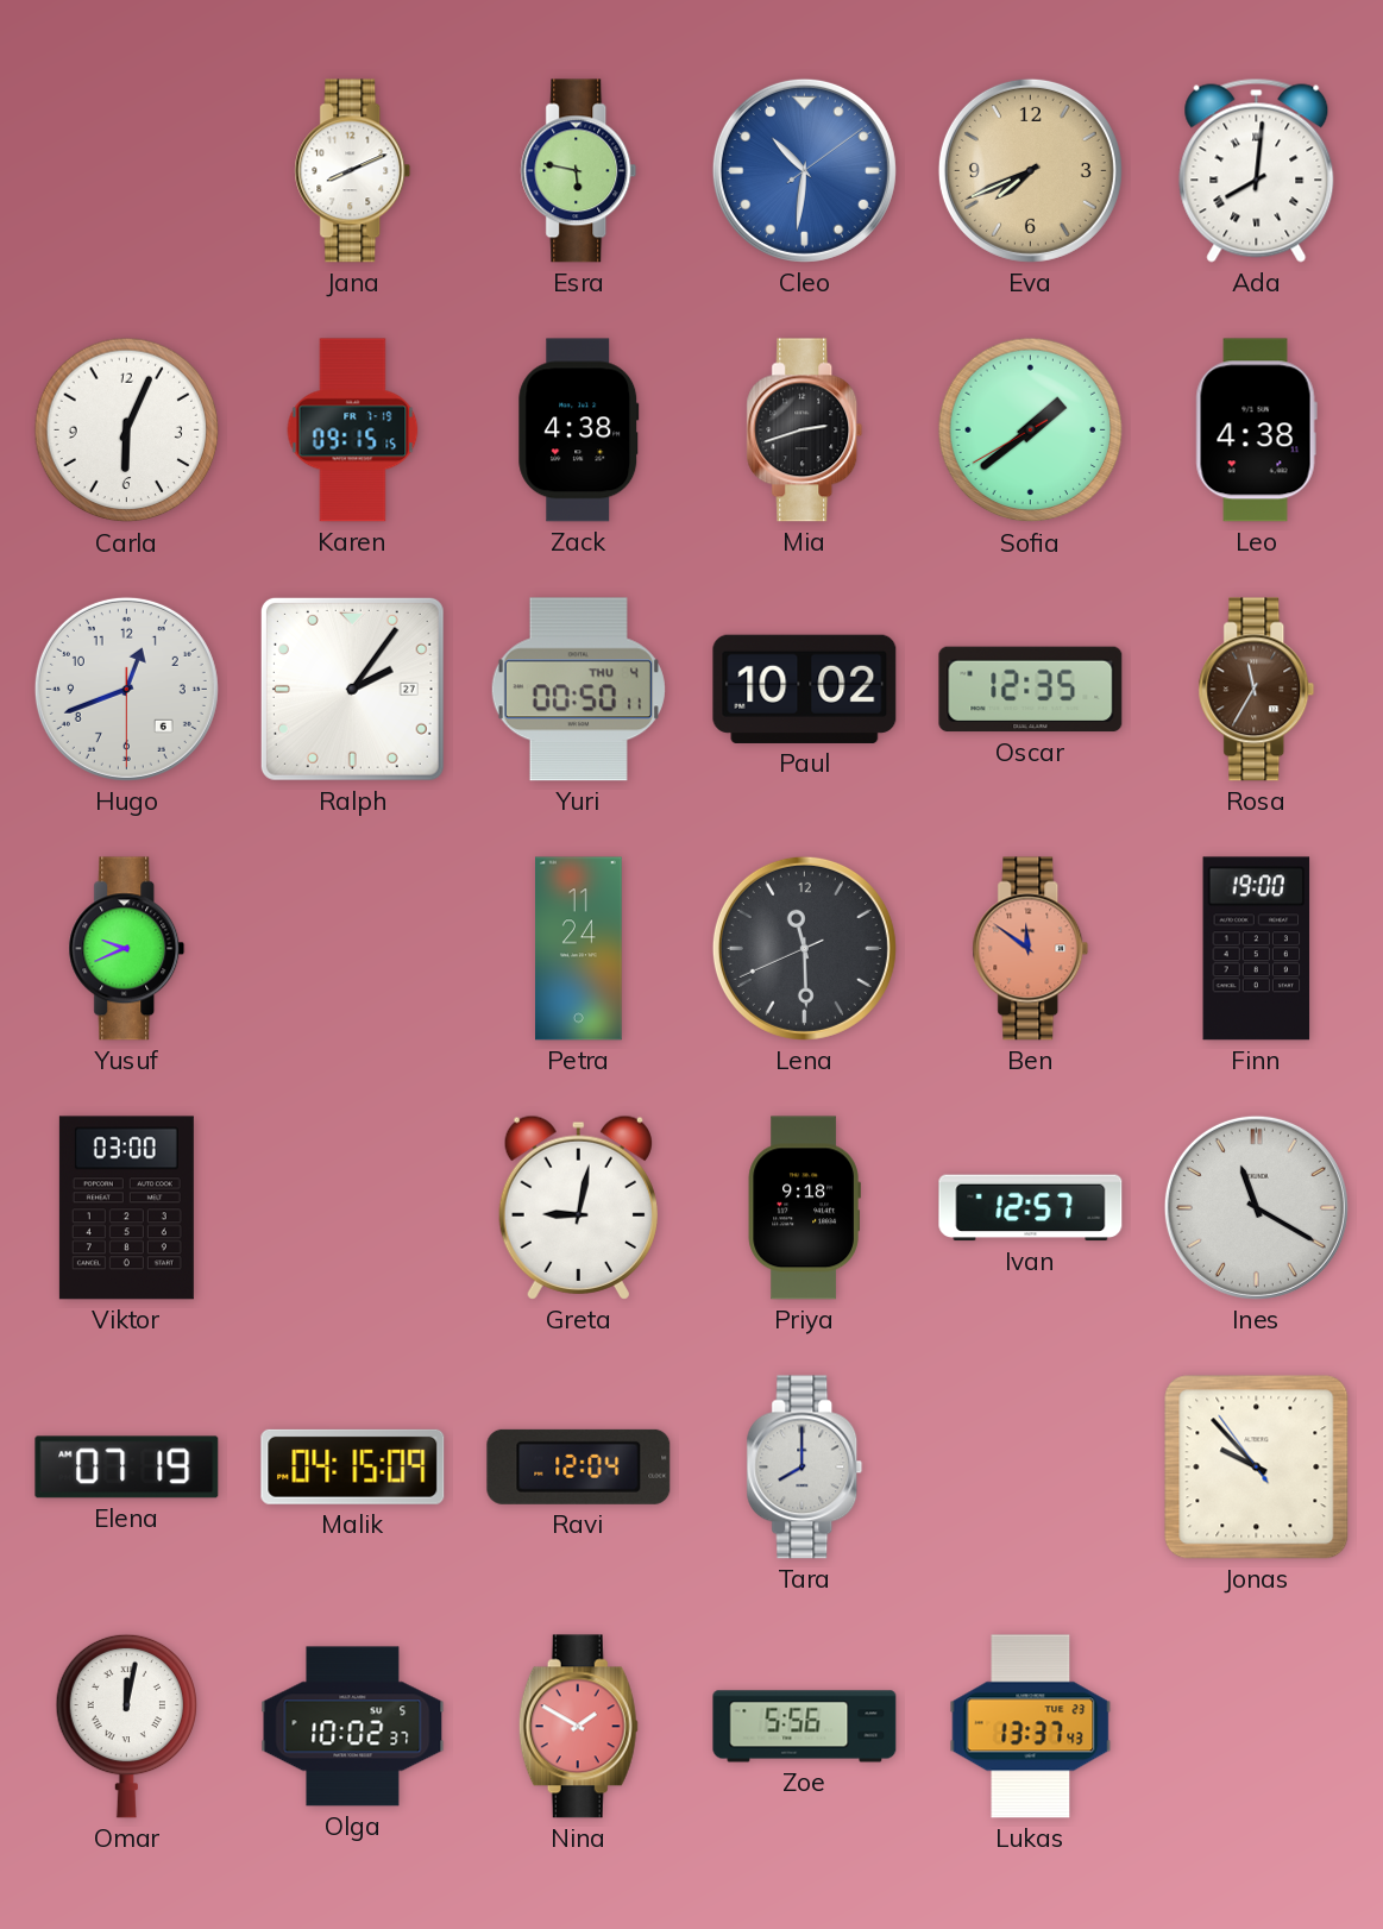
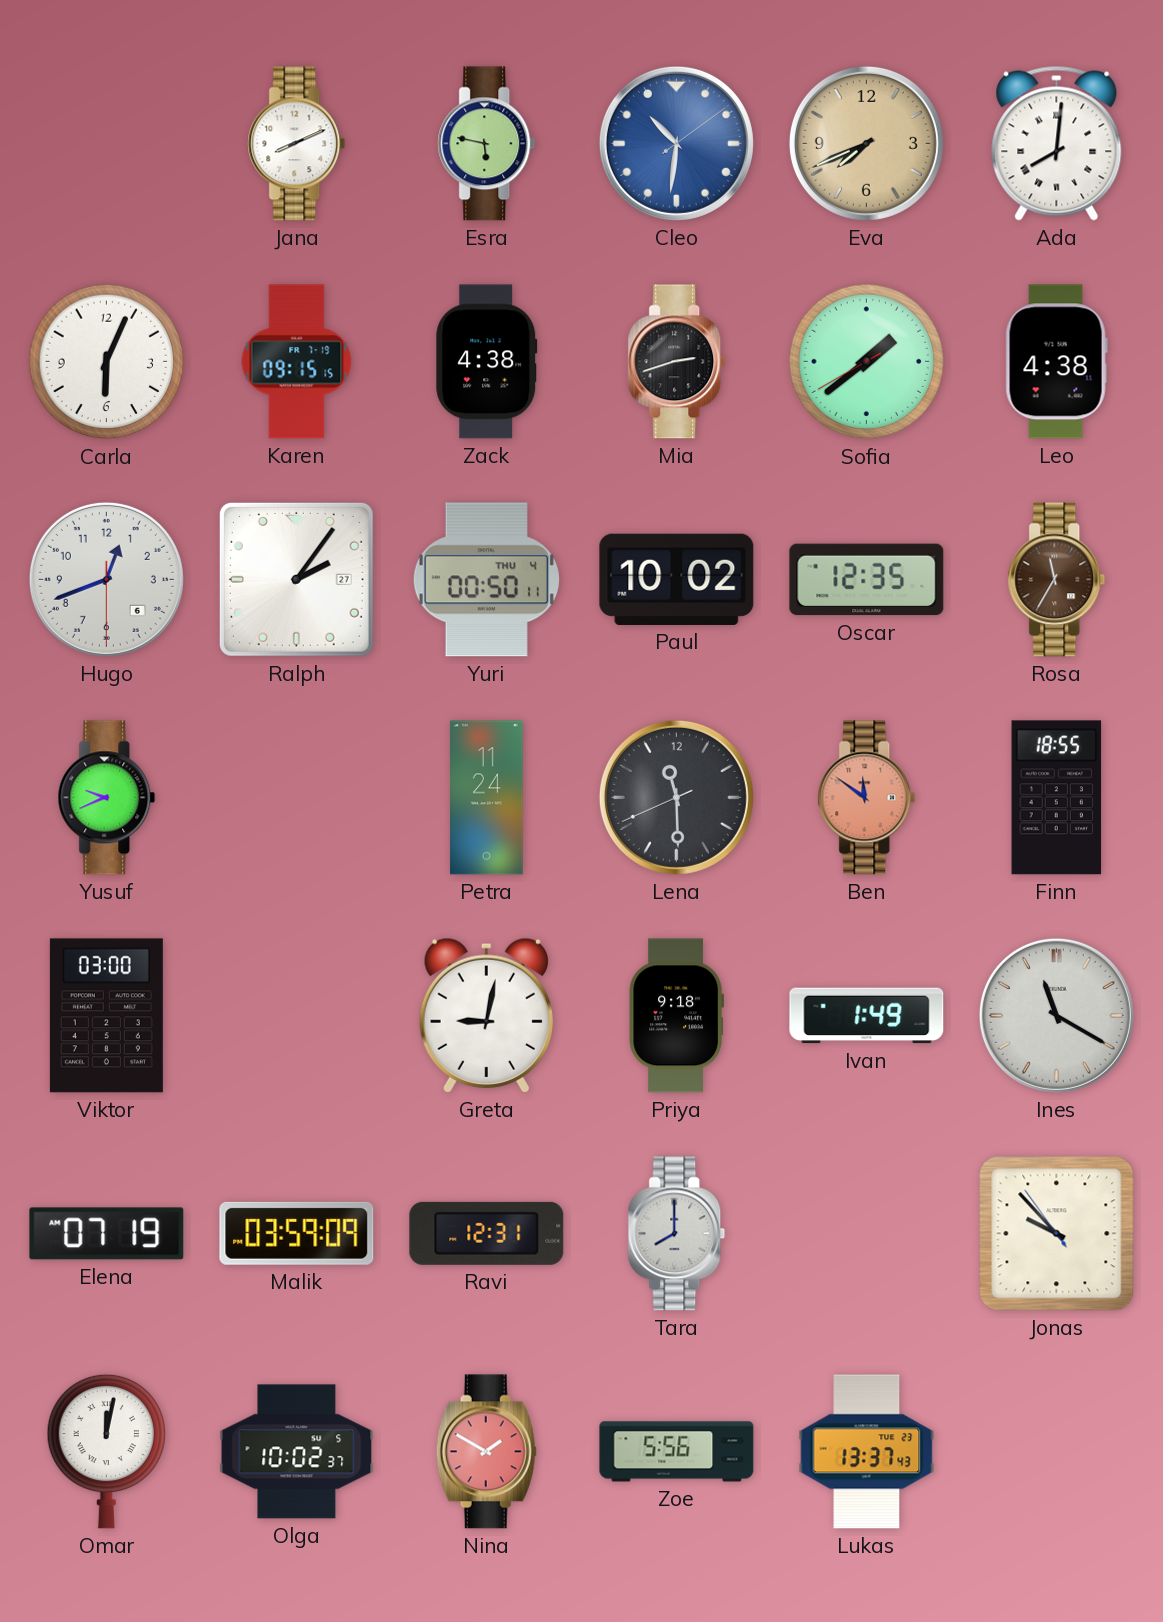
Finn: 19:00 -> 18:55 (1057, 798)
Ivan: 12:57 -> 1:49 (867, 1016)
Malik: 04:15 -> 03:59 (297, 1233)
Ravi: 12:04 -> 12:31 (487, 1233)
